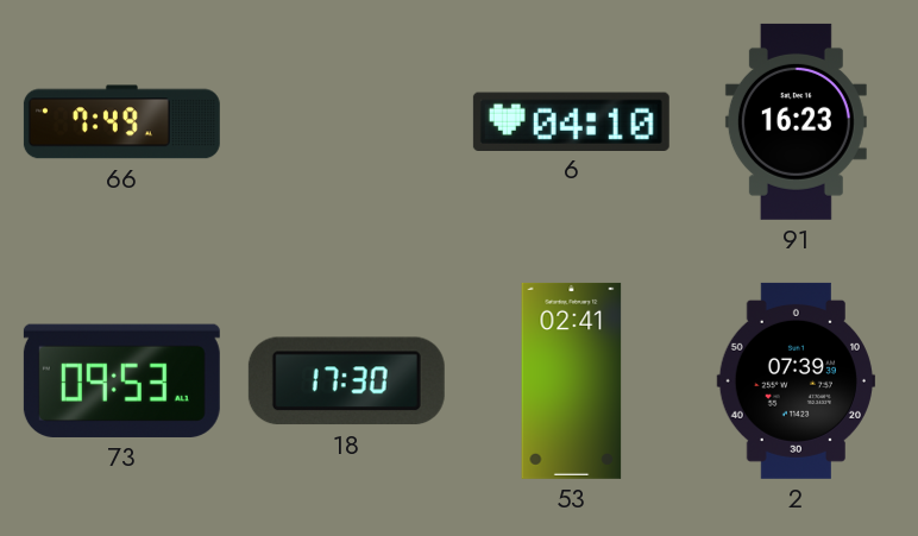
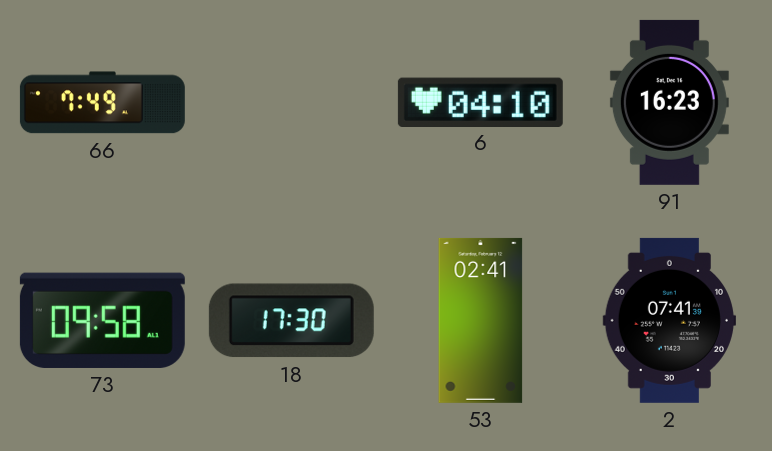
73: 09:53 -> 09:58 (102, 320)
2: 07:39 -> 07:41 (669, 320)
